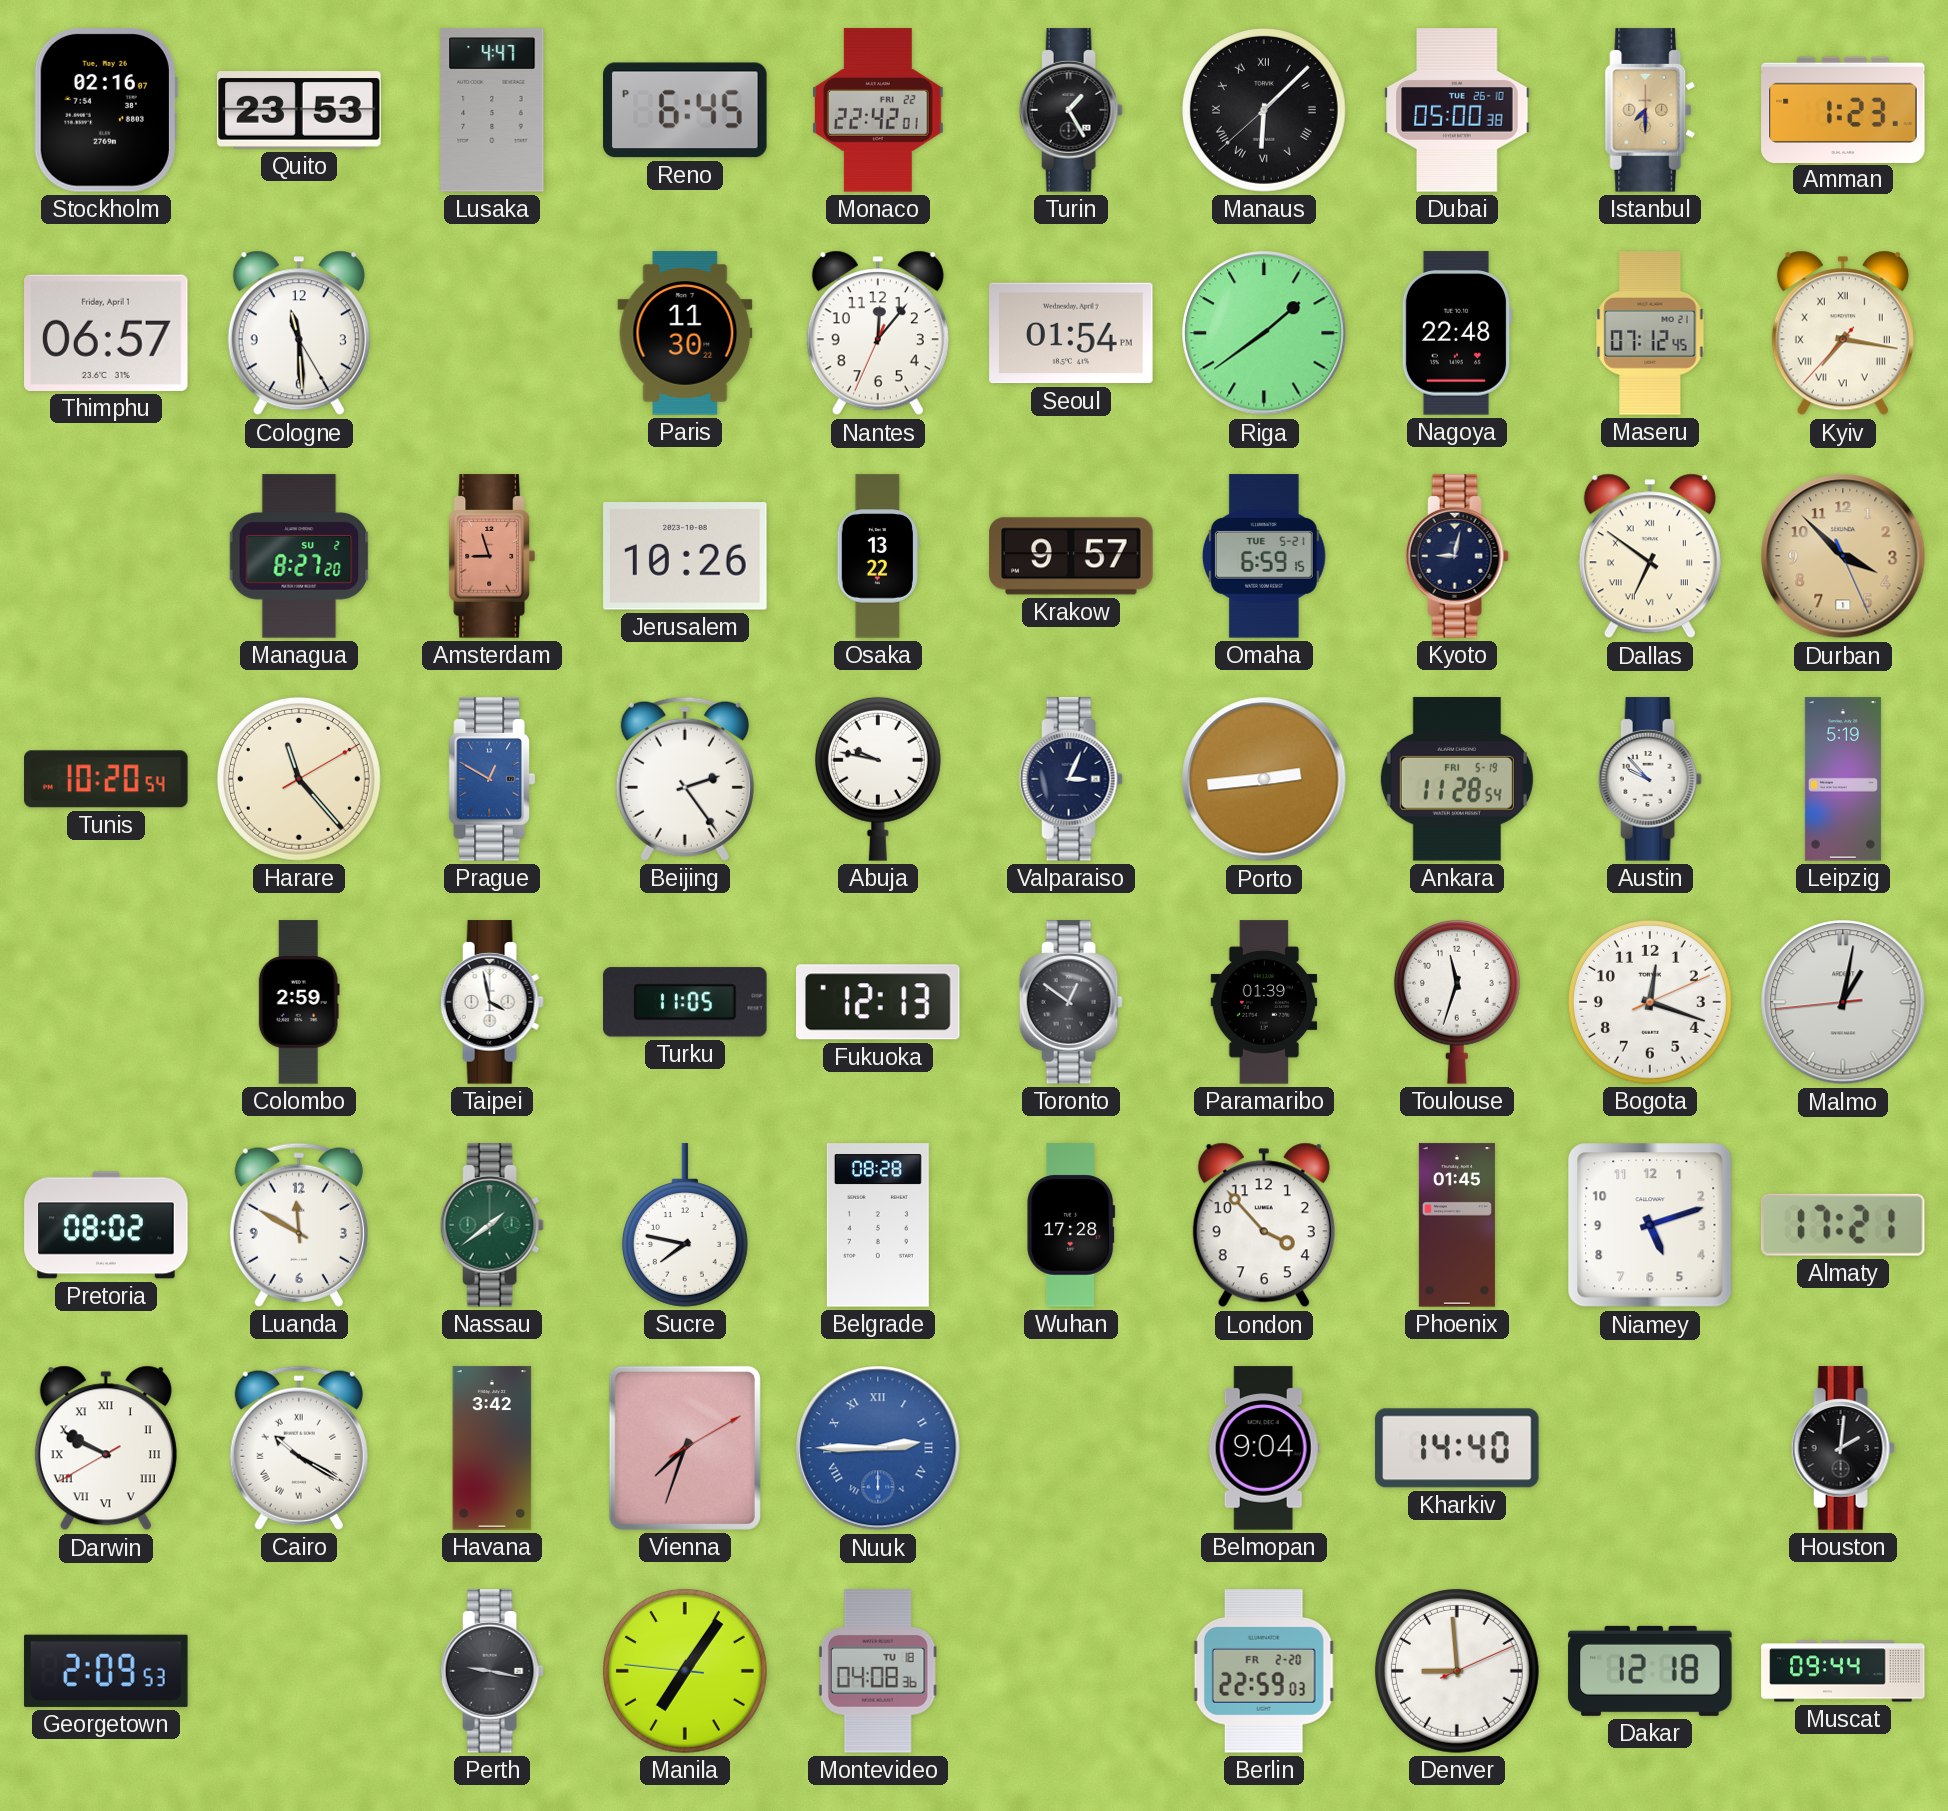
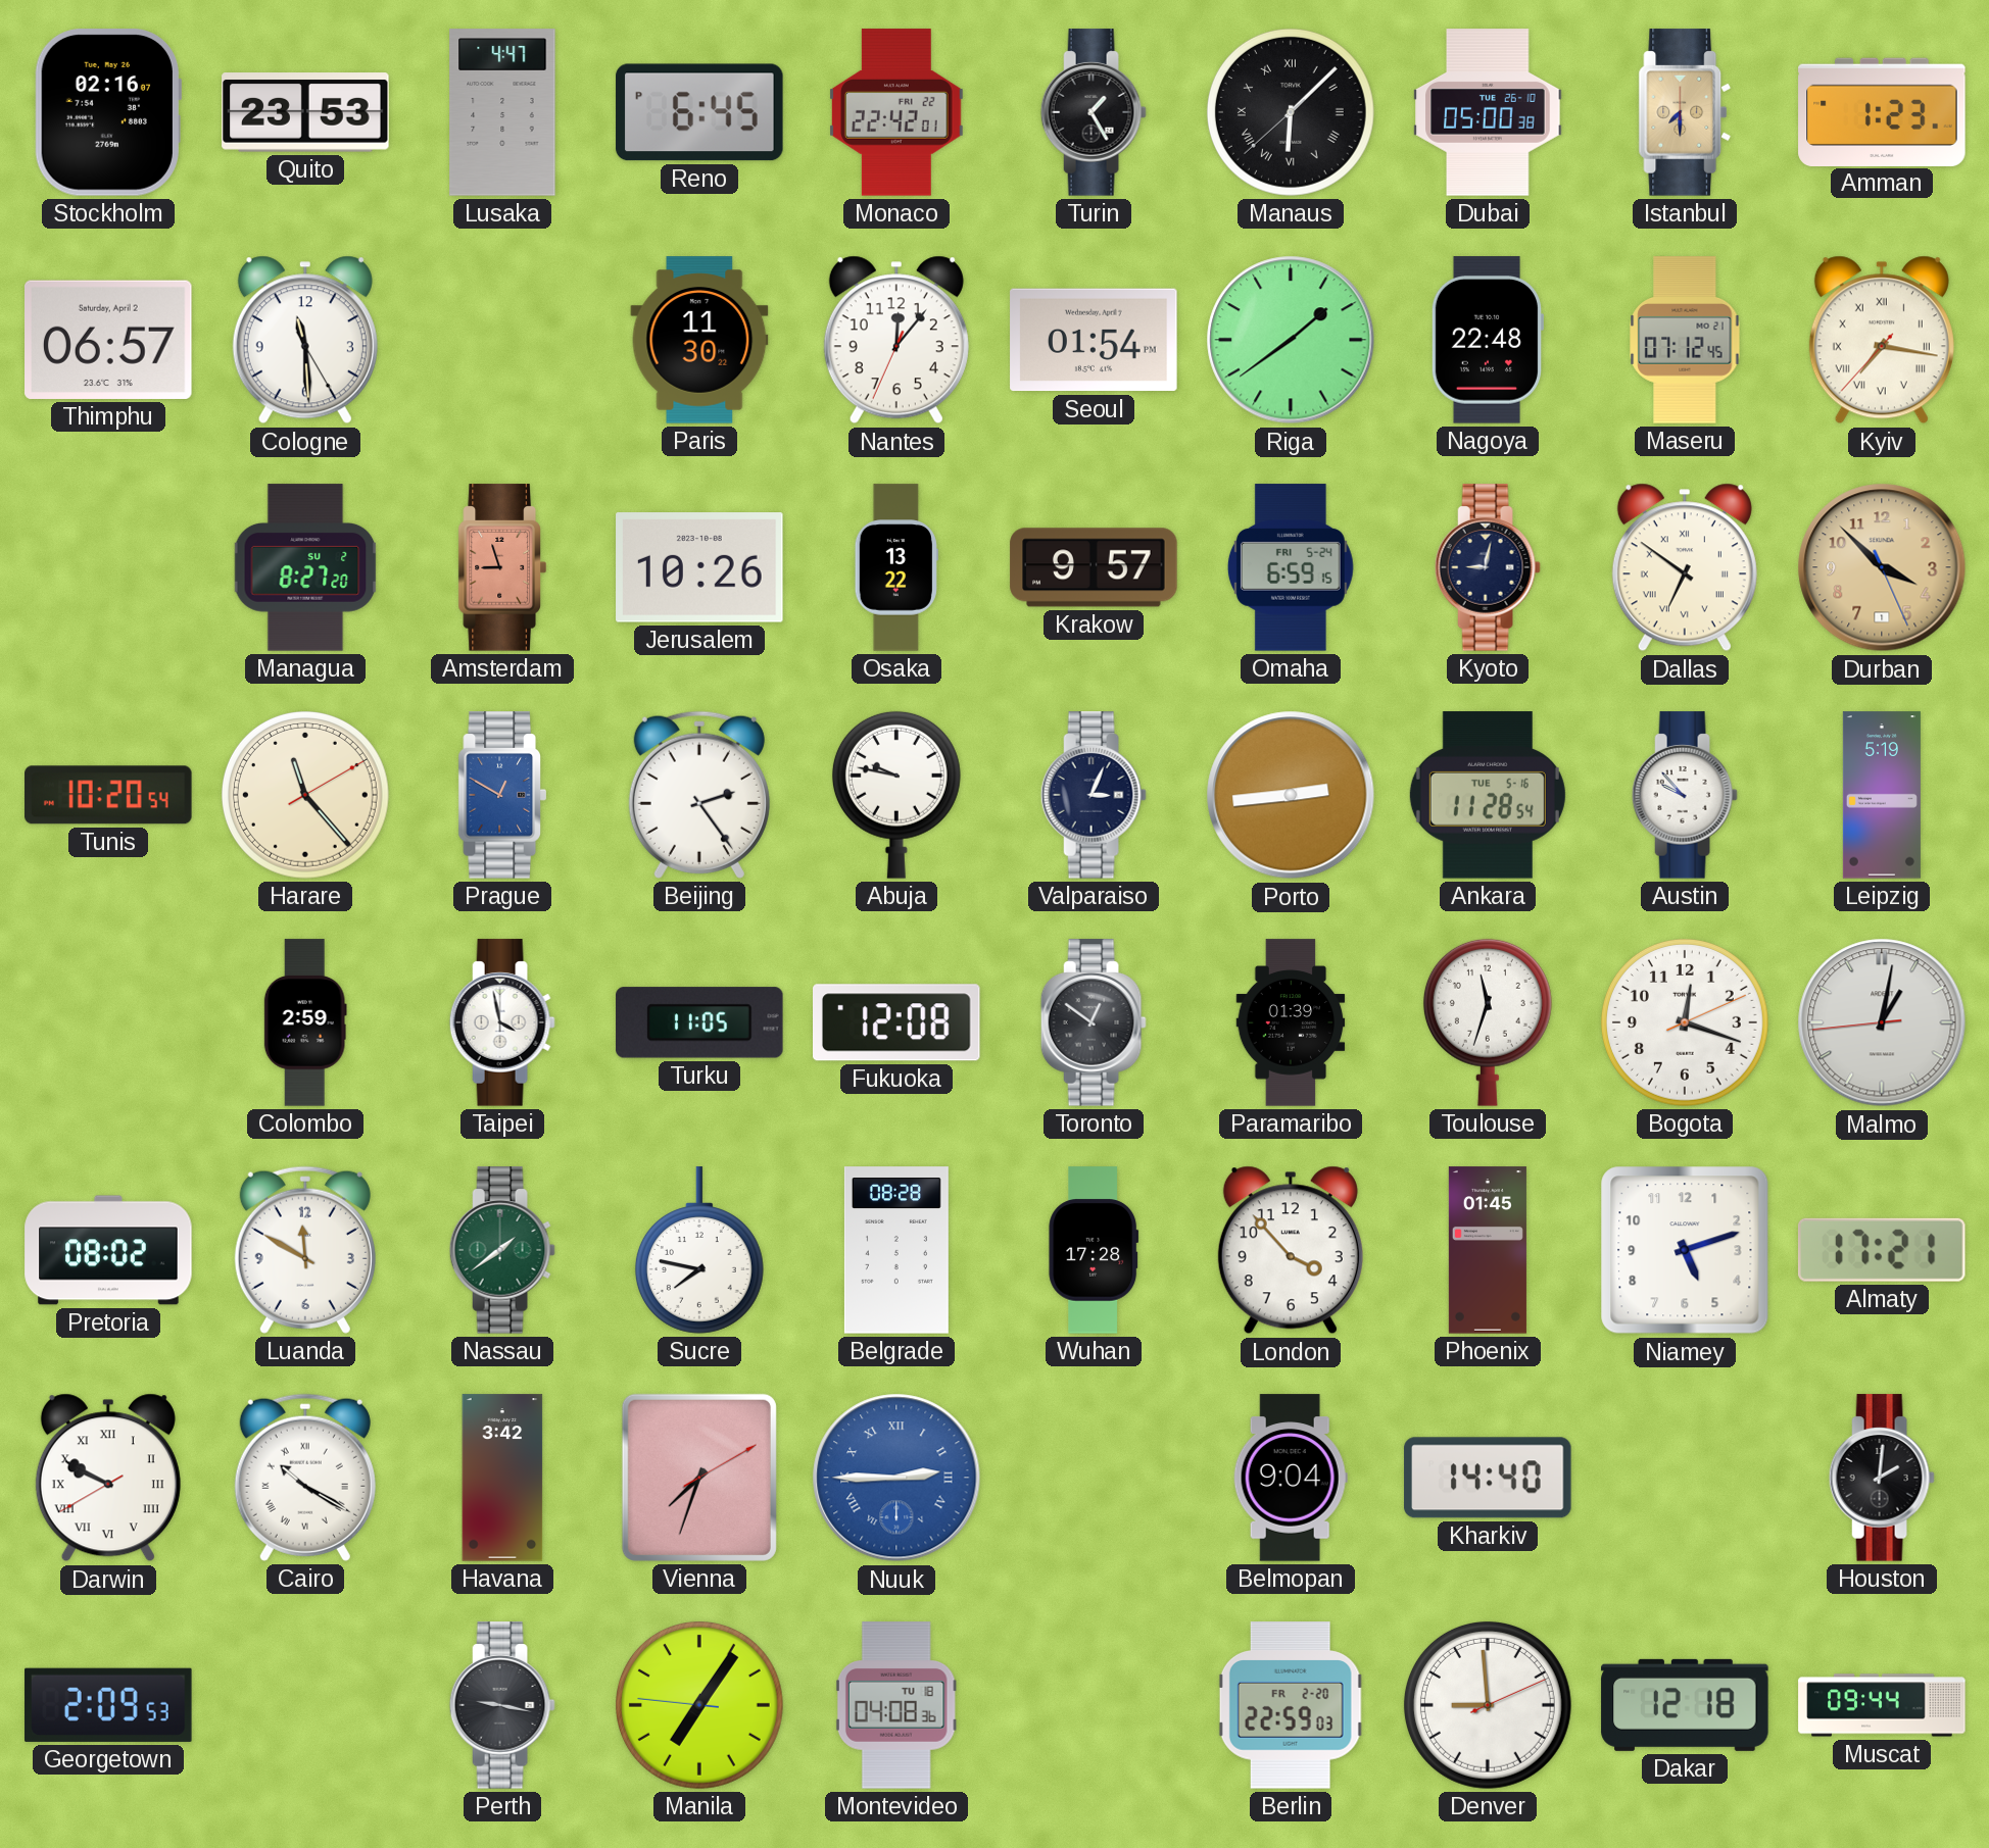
Thimphu date: Friday, April 1 -> Saturday, April 2 (108, 340)
Omaha date: TUE 5-21 -> FRI 5-24 (1291, 567)
Ankara date: FRI 5-19 -> TUE 5-16 (1488, 795)
Fukuoka: 12:13 -> 12:08 (898, 1022)
